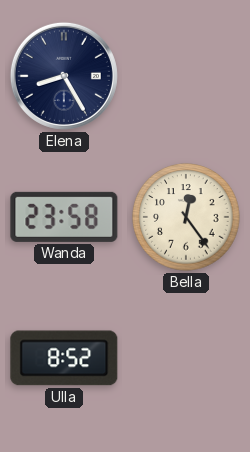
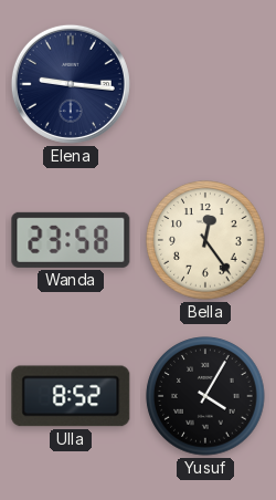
Elena: 8:25 -> 9:16 (71, 84)
Yusuf: none -> 4:05 (205, 396)
